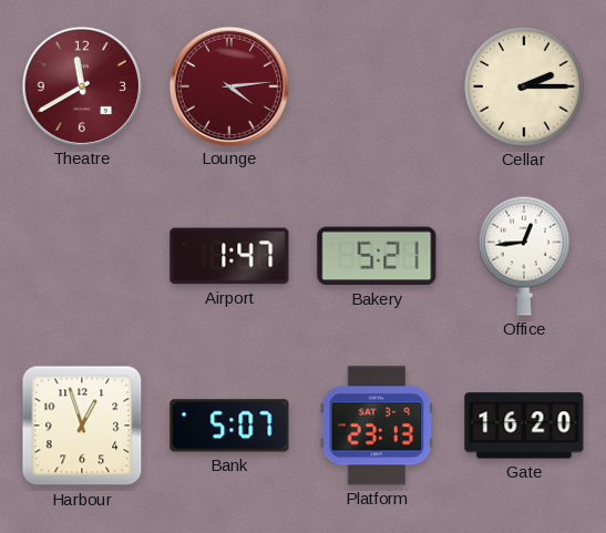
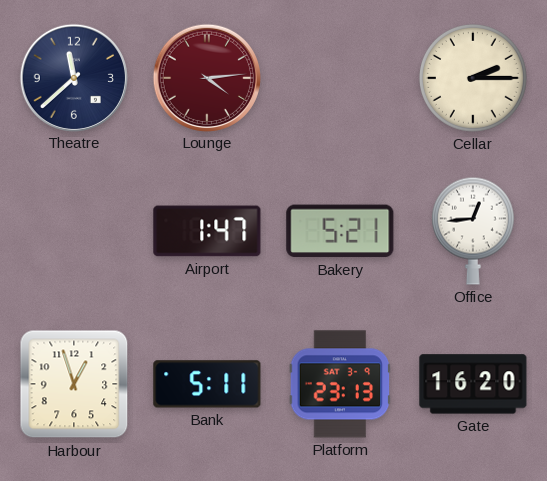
Theatre: 11:40 -> 11:38 (73, 77)
Theatre dial: burgundy -> navy (73, 77)
Bank: 5:07 -> 5:11 (207, 384)
